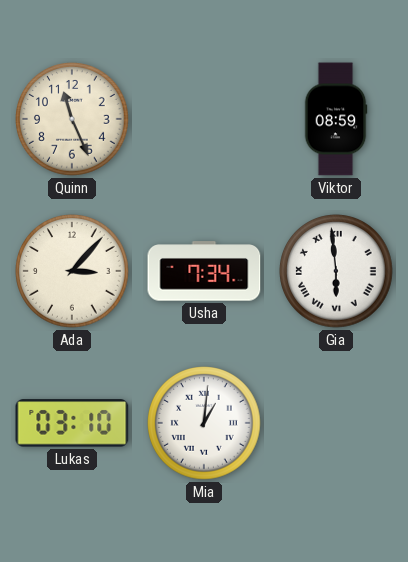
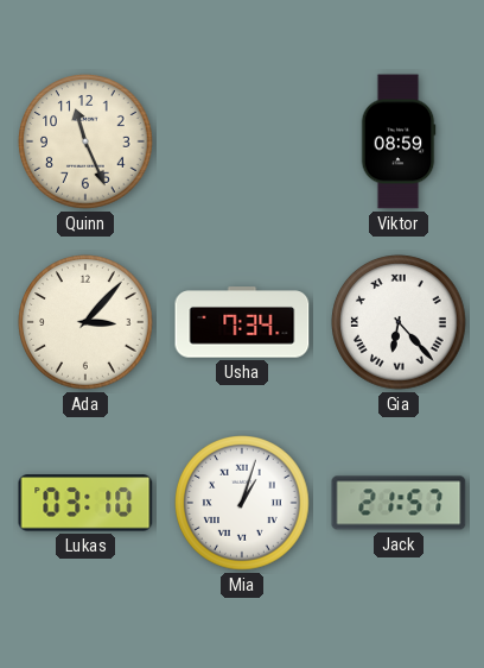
Gia: 5:59 -> 6:23 (399, 322)
Mia: 1:01 -> 1:03 (242, 503)
Jack: none -> 21:57 (399, 503)
